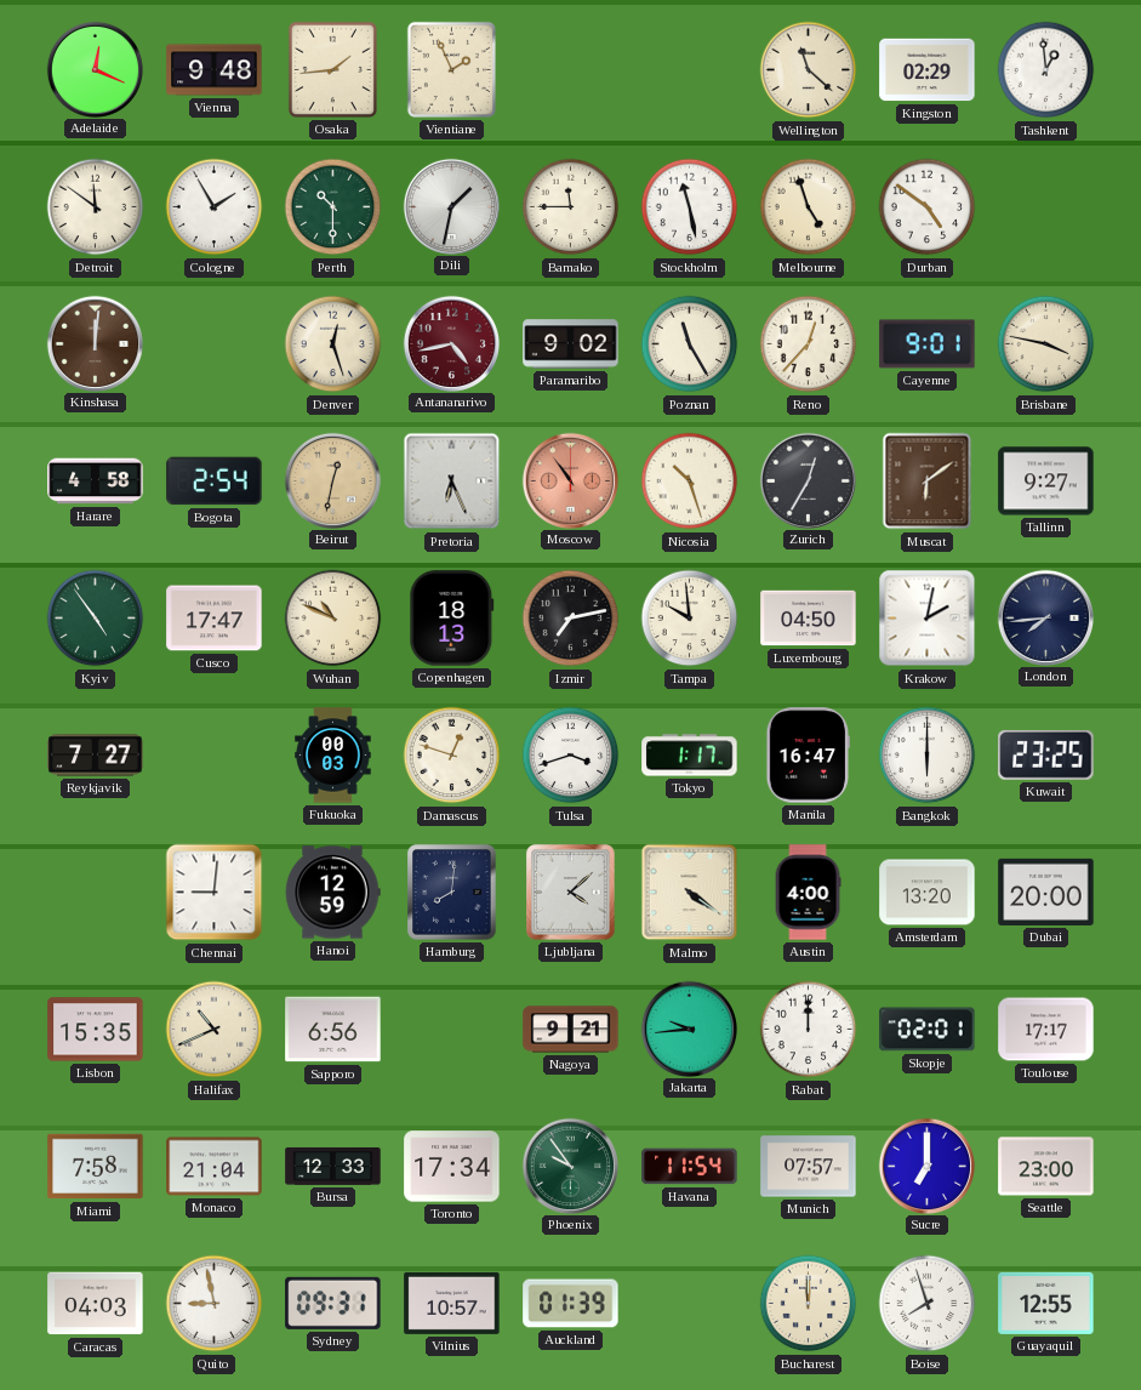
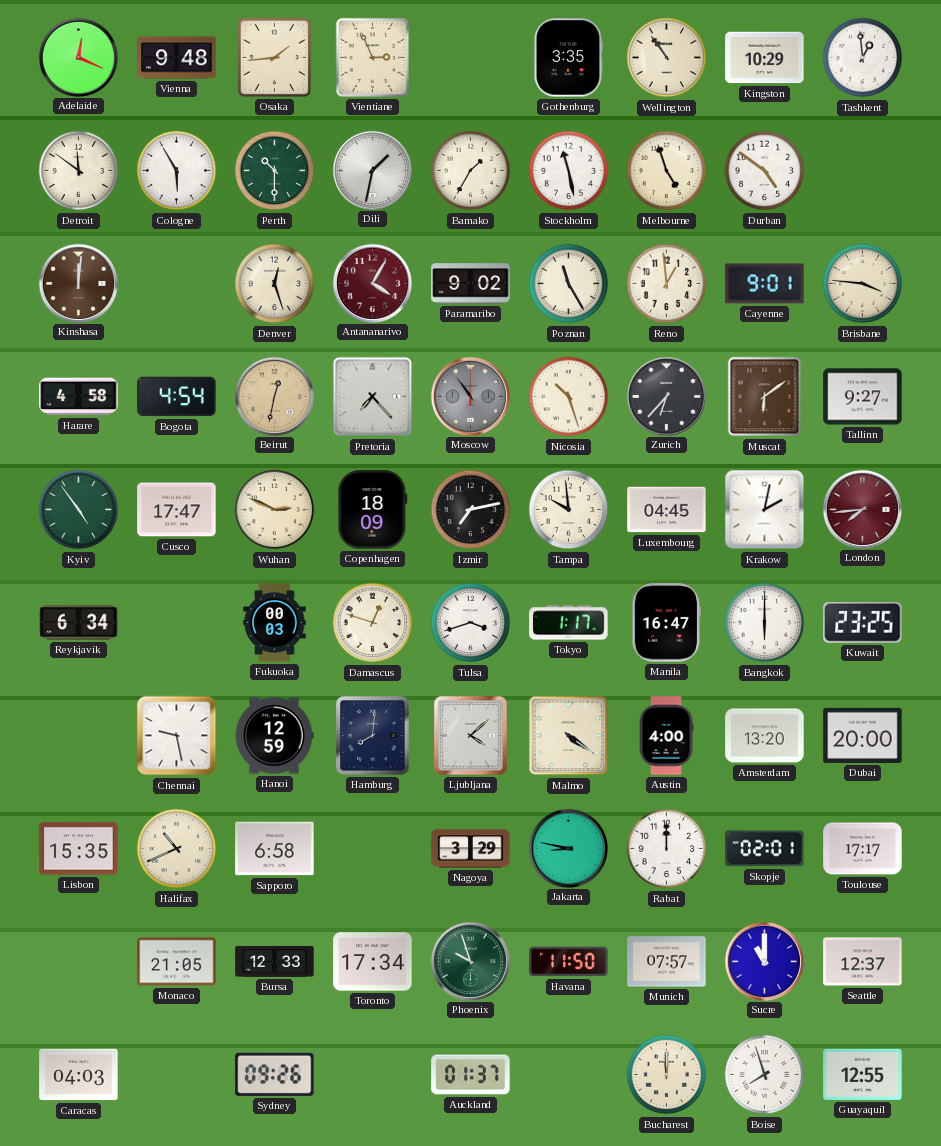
Vientiane: 1:56 -> 2:56 (372, 57)
Gothenburg: none -> 3:35 (568, 58)
Wellington: 11:22 -> 10:54 (667, 58)
Kingston: 02:29 -> 10:29 (765, 58)
Cologne: 1:55 -> 5:55 (177, 171)
Bamako: 11:45 -> 1:35 (471, 171)
Antananarivo: 4:43 -> 4:05 (372, 283)
Reno: 12:37 -> 12:59 (667, 284)
Brisbane: 3:47 -> 3:46 (863, 284)
Bogota: 2:54 -> 4:54 (177, 397)
Pretoria: 6:26 -> 7:23 (373, 397)
Moscow dial: salmon -> grey (470, 396)
Zurich: 12:35 -> 6:37 (666, 396)
Wuhan: 10:49 -> 2:49 (275, 510)
Copenhagen: 18:13 -> 18:09 (373, 510)
Luxembourg: 04:50 -> 04:45 (667, 510)
London dial: navy -> burgundy (862, 509)
Reykjavik: 7:27 -> 6:34 (79, 623)
Chennai: 9:01 -> 9:28 (177, 736)
Sapporo: 6:56 -> 6:58 (275, 849)
Nagoya: 9:21 -> 3:29 (471, 849)
Jakarta: 9:44 -> 8:47 (568, 848)
Miami: 7:58 -> none (96, 1167)
Monaco: 21:04 -> 21:05 (177, 962)
Phoenix: 9:54 -> 9:57 (470, 961)
Havana: 11:54 -> 11:50 (569, 962)
Sucre: 7:00 -> 11:00 (764, 961)
Seattle: 23:00 -> 12:37 (863, 962)
Quito: 8:58 -> none (215, 1304)
Sydney: 09:31 -> 09:26 (275, 1074)
Vilnius: 10:57 -> none (452, 1303)
Auckland: 01:39 -> 01:37 (471, 1075)
